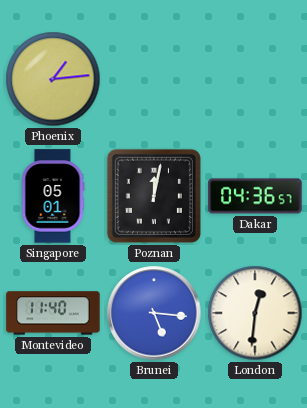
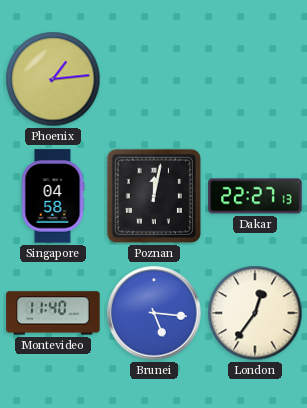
Singapore: 05:01 -> 04:58 (53, 196)
Dakar: 04:36 -> 22:27 (255, 196)
London: 12:31 -> 12:36 (255, 313)
